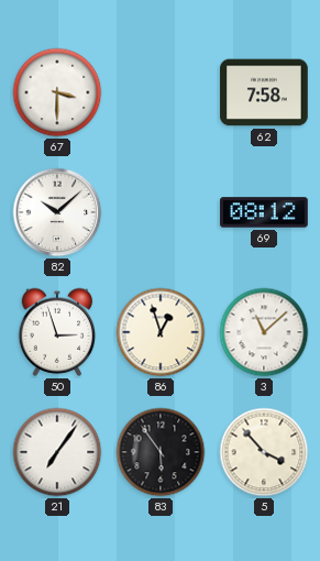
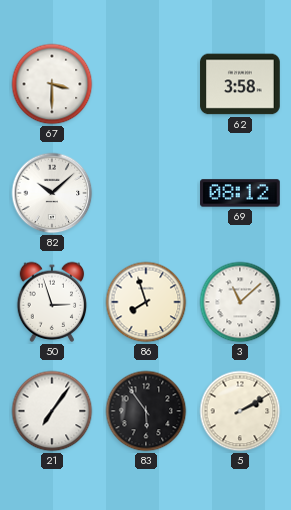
62: 7:58 -> 3:58 (240, 84)
86: 12:57 -> 7:57 (146, 302)
5: 3:53 -> 2:10 (240, 411)
